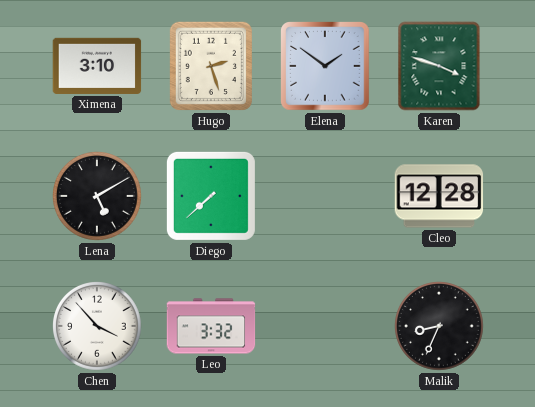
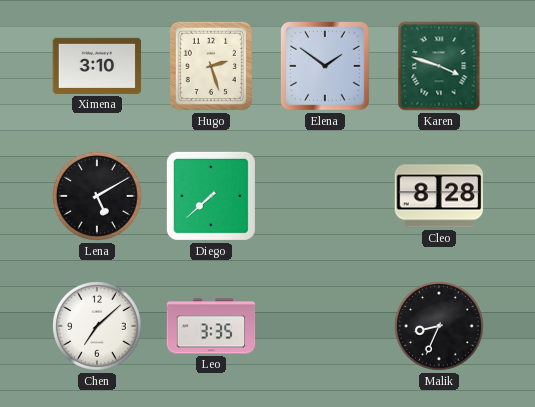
Cleo: 12:28 -> 8:28 (439, 196)
Chen: 3:53 -> 7:08 (98, 327)
Leo: 3:32 -> 3:35 (211, 326)
